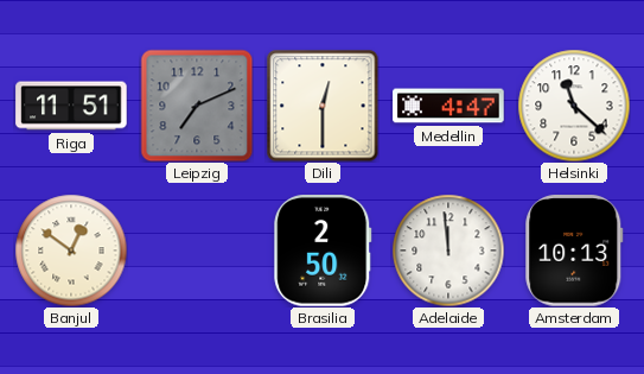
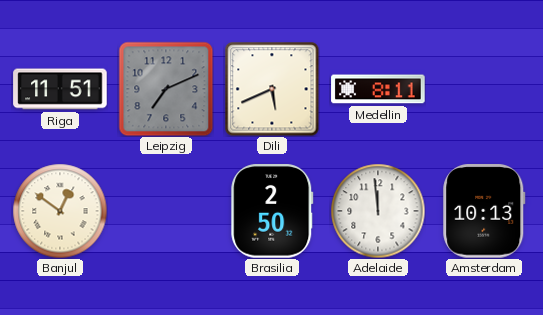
Dili: 12:30 -> 5:41 (272, 89)
Medellin: 4:47 -> 8:11 (378, 89)
Helsinki: 11:22 -> none (574, 106)
